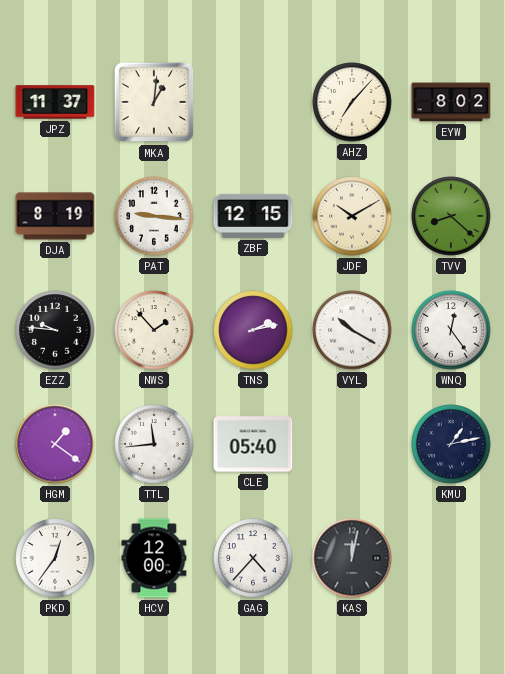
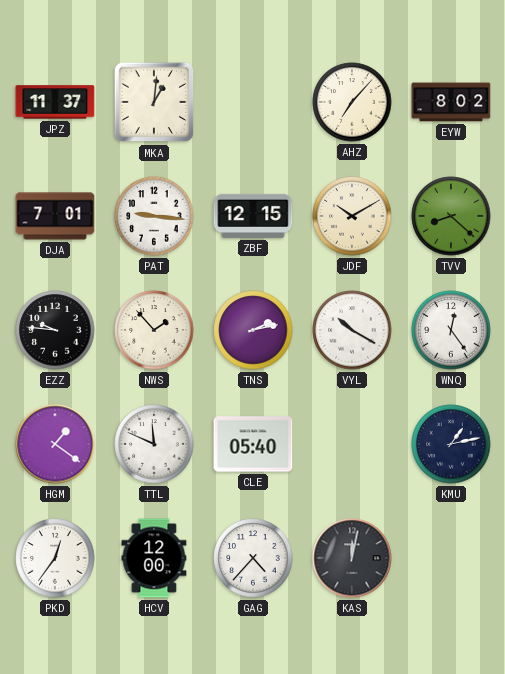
DJA: 8:19 -> 7:01 (55, 216)
TTL: 11:44 -> 11:49 (154, 444)
